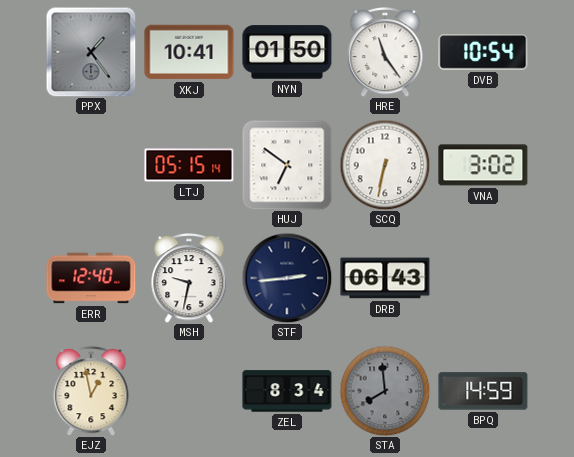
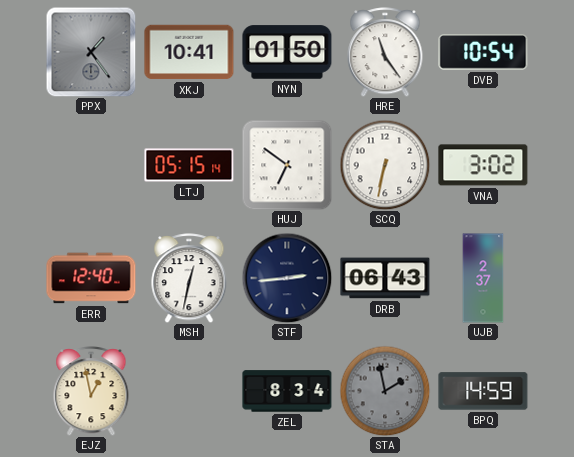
MSH: 9:32 -> 12:32 (189, 278)
UJB: none -> 2:37 (483, 278)
STA: 7:59 -> 1:58 (385, 391)
